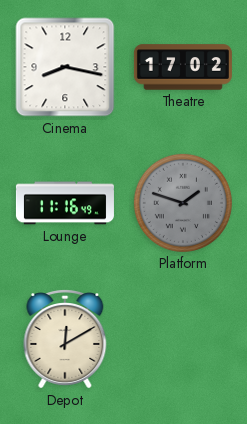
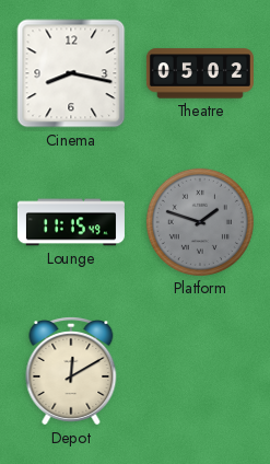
Theatre: 17:02 -> 05:02 (200, 73)
Lounge: 11:16 -> 11:15 (71, 222)
